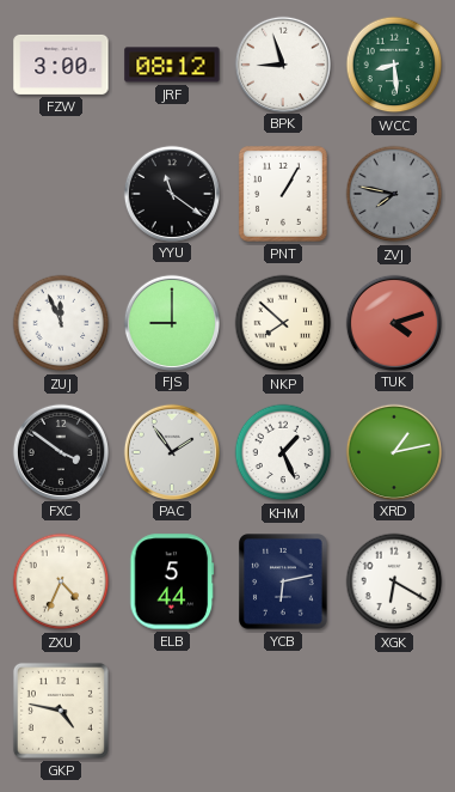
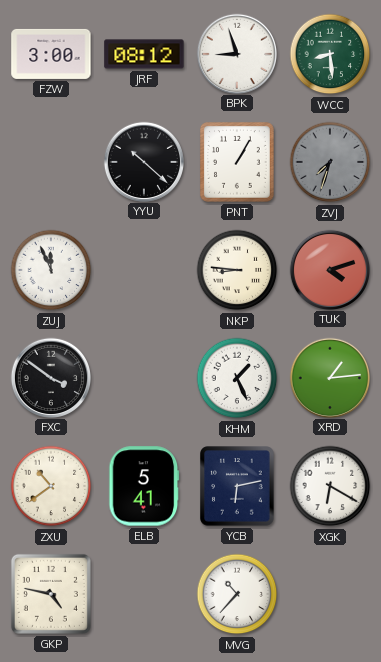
YYU: 11:21 -> 10:22 (143, 161)
ZVJ: 7:47 -> 7:33 (330, 162)
FJS: 9:00 -> none (171, 322)
NKP: 7:52 -> 8:46 (237, 270)
PAC: 1:54 -> none (171, 451)
XRD: 1:13 -> 1:14 (329, 377)
ZXU: 4:34 -> 10:39 (51, 486)
ELB: 5:44 -> 5:41 (144, 486)
MVG: none -> 10:37 (237, 594)
